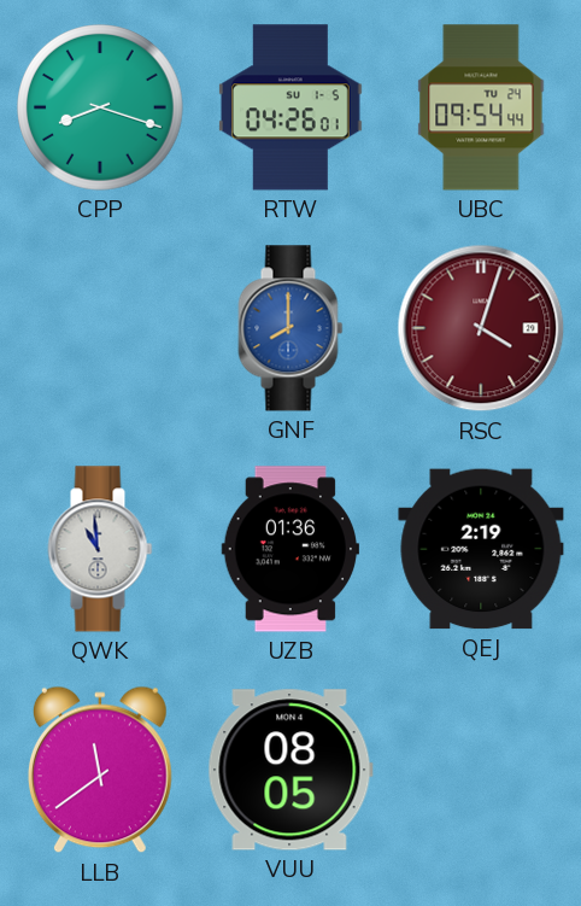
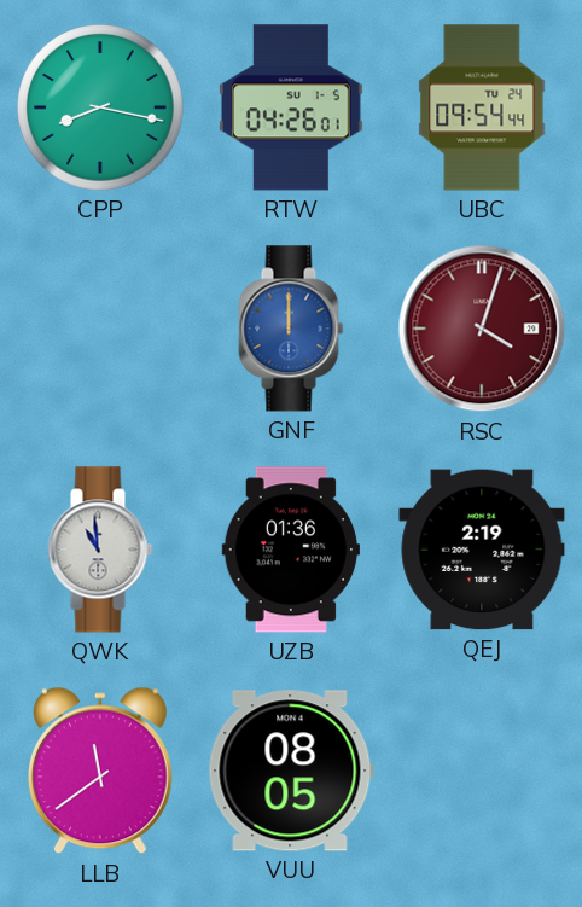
CPP: 8:18 -> 8:17 (101, 109)
GNF: 8:00 -> 12:00 (291, 329)
